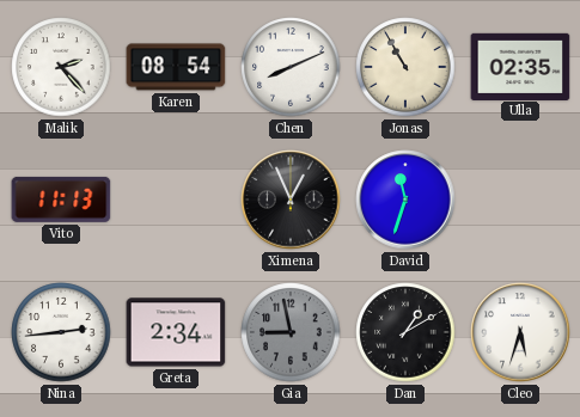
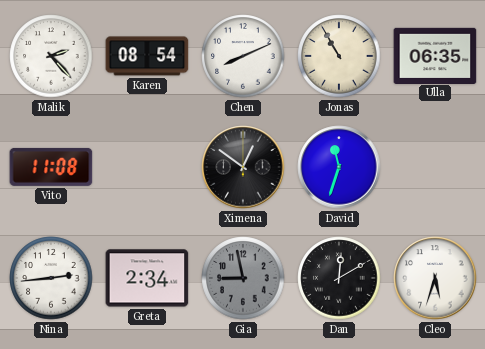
Ulla: 02:35 -> 06:35 (435, 55)
Vito: 11:13 -> 11:08 (51, 167)
Ximena: 12:56 -> 12:51 (243, 167)
Dan: 1:10 -> 12:10 (339, 278)
